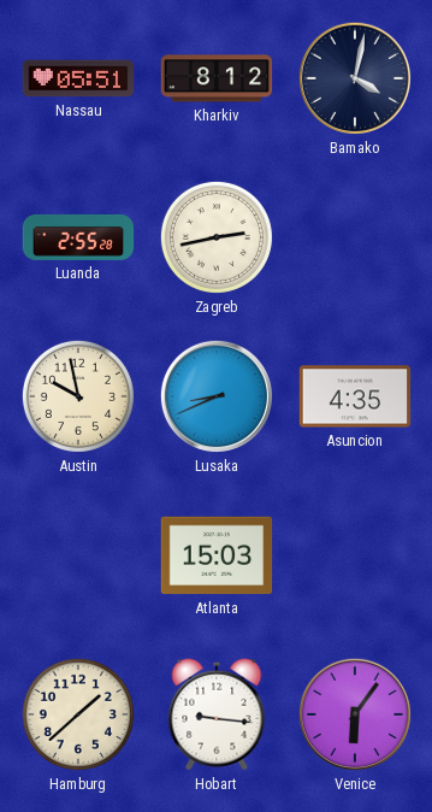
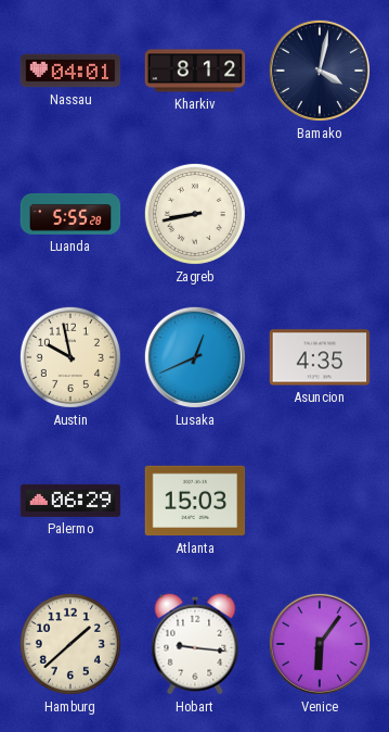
Nassau: 05:51 -> 04:01 (70, 71)
Luanda: 2:55 -> 5:55 (70, 215)
Zagreb: 2:43 -> 8:43 (195, 214)
Lusaka: 8:41 -> 12:41 (195, 357)
Palermo: none -> 06:29 (70, 501)
